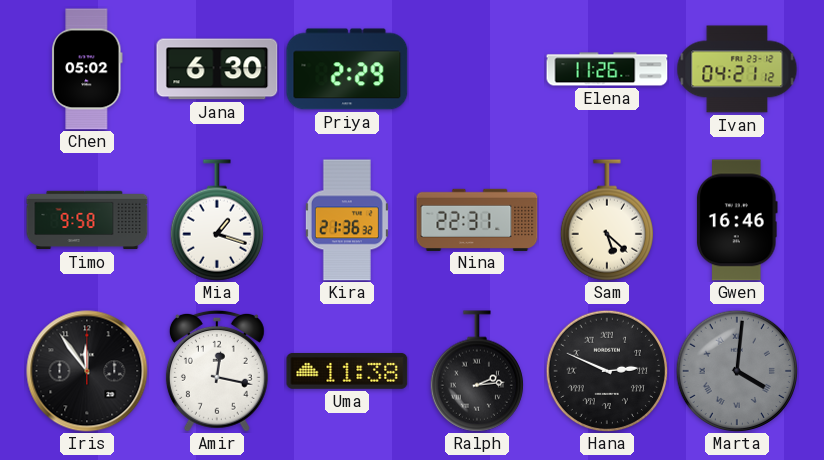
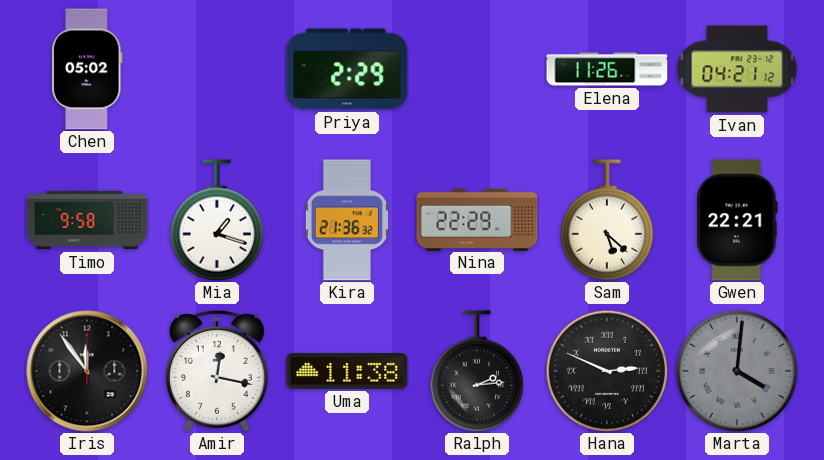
Jana: 6:30 -> none (217, 69)
Nina: 22:31 -> 22:29 (477, 219)
Gwen: 16:46 -> 22:21 (737, 220)
